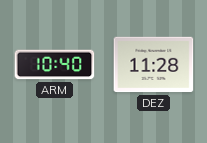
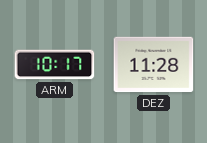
ARM: 10:40 -> 10:17 (55, 65)
